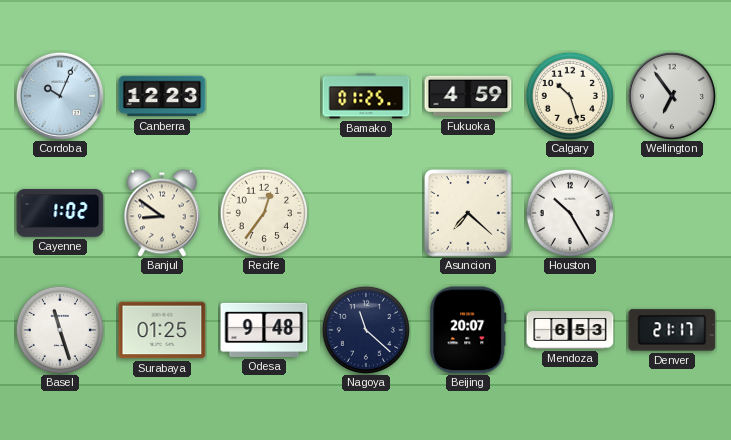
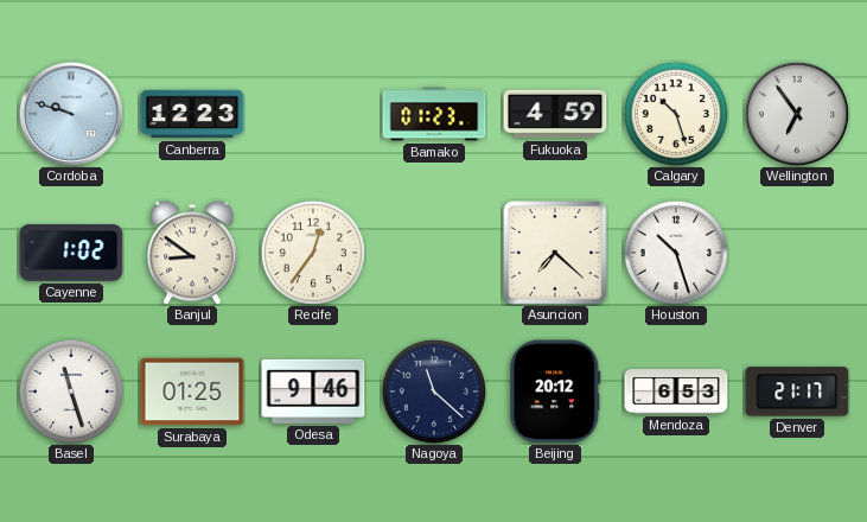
Cordoba: 10:04 -> 9:48 (71, 114)
Bamako: 01:25 -> 01:23 (434, 114)
Houston: 10:25 -> 10:27 (676, 253)
Odesa: 9:48 -> 9:46 (313, 391)
Beijing: 20:07 -> 20:12 (555, 391)
